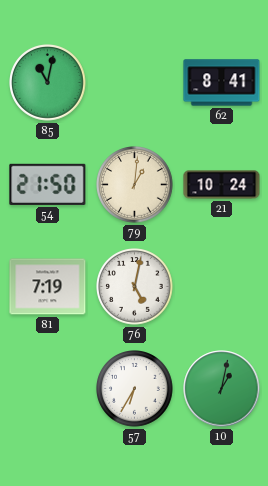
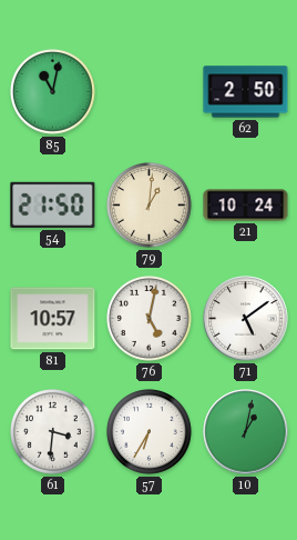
62: 8:41 -> 2:50 (246, 92)
81: 7:19 -> 10:57 (53, 319)
71: none -> 5:09 (246, 319)
61: none -> 3:31 (53, 432)
